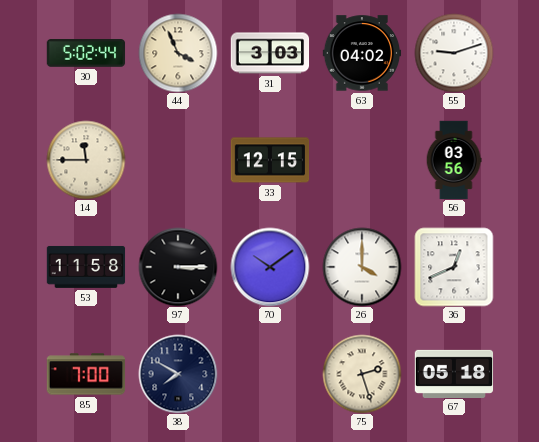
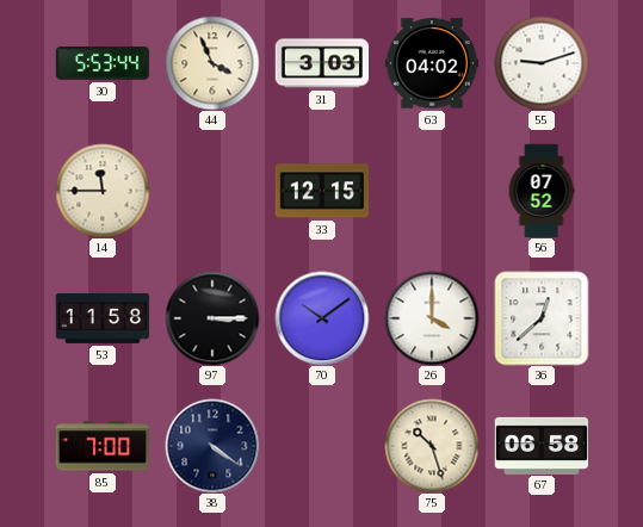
30: 5:02 -> 5:53 (103, 63)
56: 03:56 -> 07:52 (542, 191)
36: 12:41 -> 12:38 (542, 318)
38: 7:50 -> 4:21 (212, 446)
75: 2:27 -> 10:27 (432, 446)
67: 05:18 -> 06:58 (542, 445)
